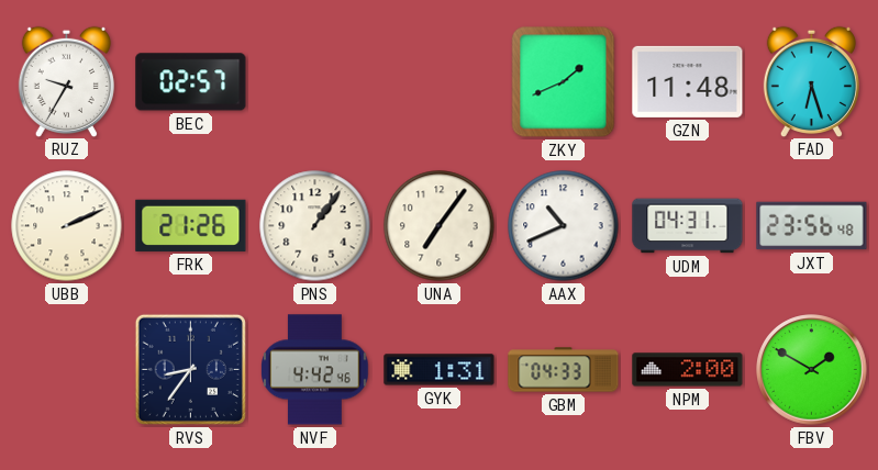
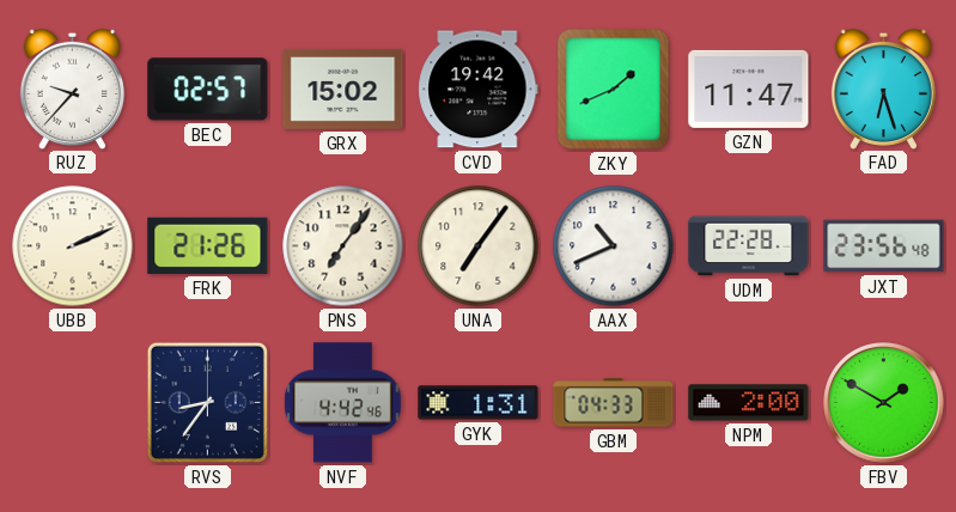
RUZ: 9:35 -> 9:37 (72, 89)
GRX: none -> 15:02 (343, 89)
CVD: none -> 19:42 (479, 90)
GZN: 11:48 -> 11:47 (749, 89)
PNS: 1:06 -> 7:06 (343, 246)
UDM: 04:31 -> 22:28 (749, 246)
